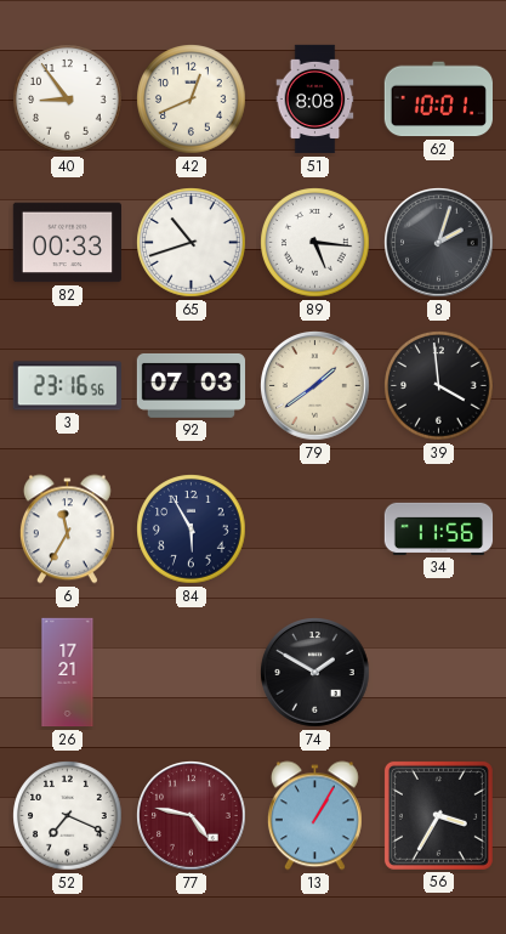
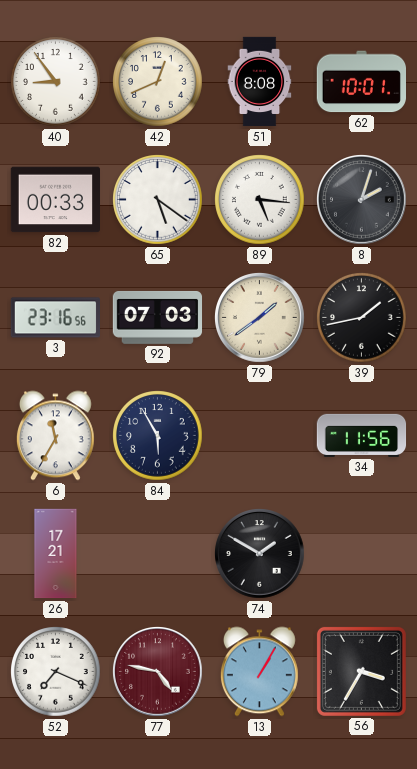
65: 10:42 -> 5:21 (158, 200)
39: 3:59 -> 1:43 (362, 318)
